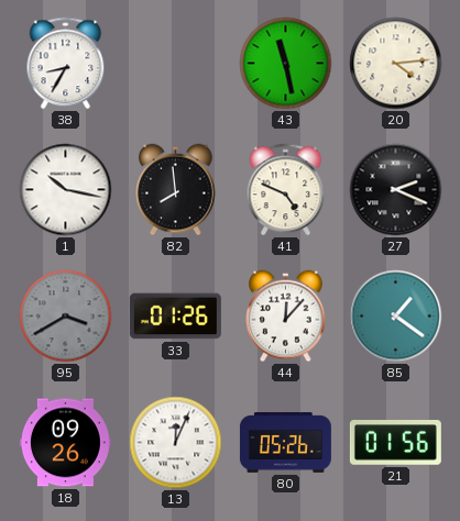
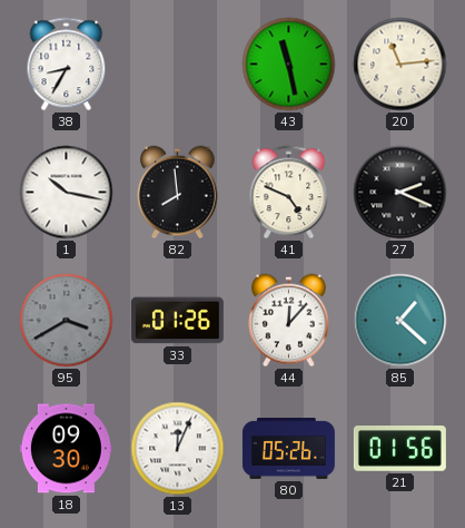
20: 4:14 -> 11:14 (400, 65)
85: 1:21 -> 1:22 (400, 321)
18: 09:26 -> 09:30 (66, 449)
